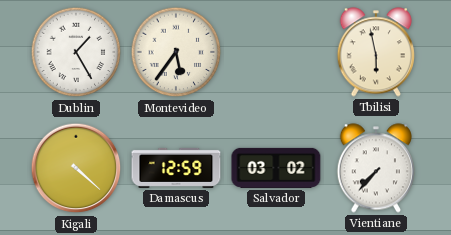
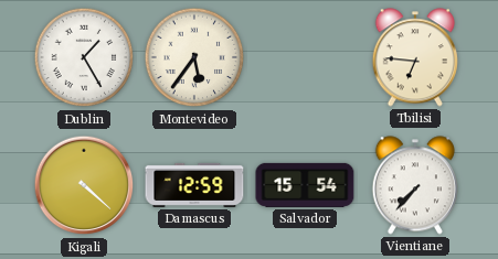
Tbilisi: 5:58 -> 6:46 (414, 57)
Salvador: 03:02 -> 15:54 (305, 185)
